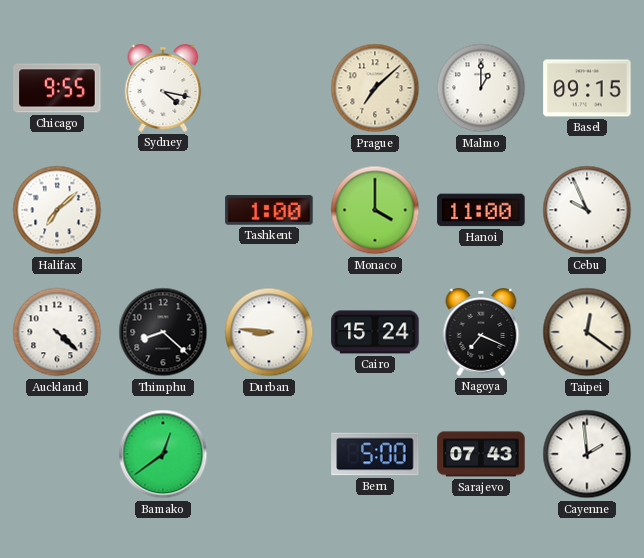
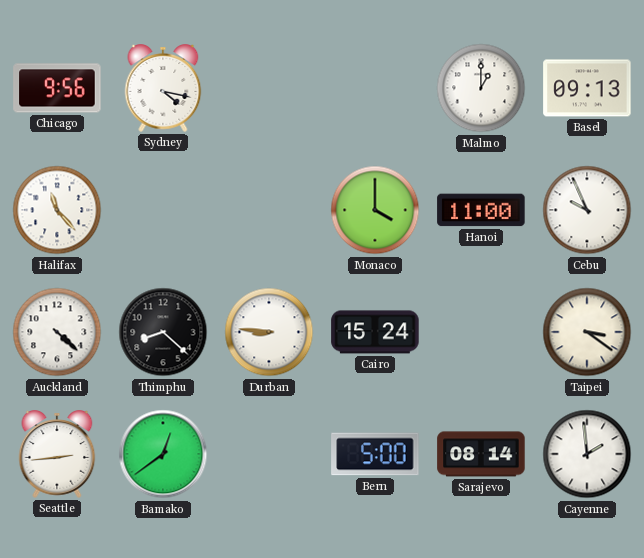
Chicago: 9:55 -> 9:56 (57, 88)
Prague: 7:08 -> none (375, 88)
Basel: 09:15 -> 09:13 (587, 88)
Halifax: 7:08 -> 11:23 (57, 210)
Tashkent: 1:00 -> none (269, 210)
Nagoya: 7:19 -> none (481, 332)
Taipei: 12:21 -> 3:21 (587, 332)
Seattle: none -> 2:44 (57, 454)
Sarajevo: 07:43 -> 08:14 (481, 454)
